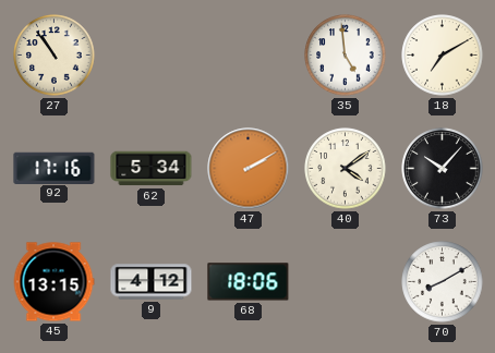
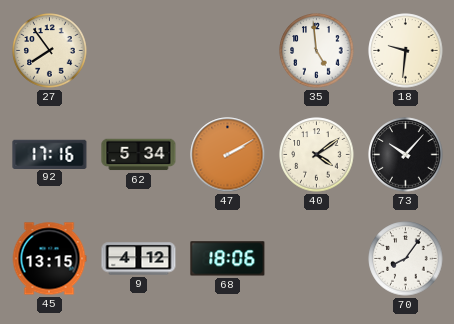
27: 10:54 -> 7:54 (50, 51)
18: 7:10 -> 9:31 (406, 51)
70: 8:10 -> 8:06 (406, 259)
